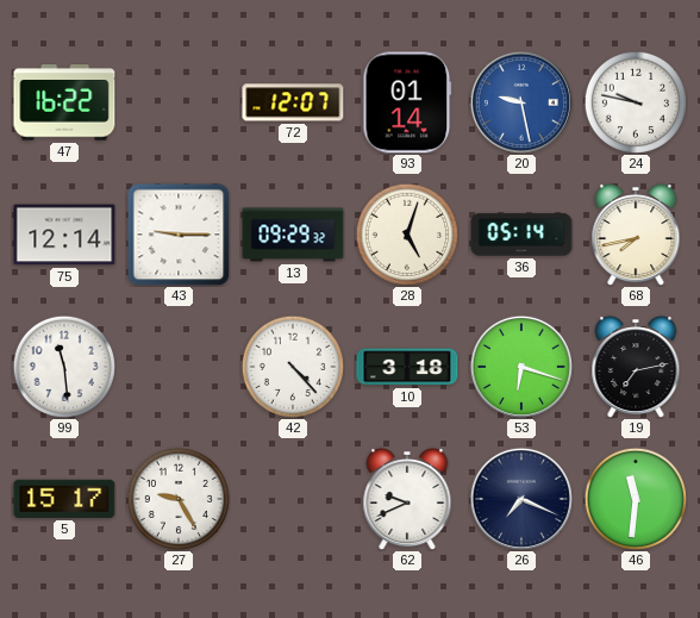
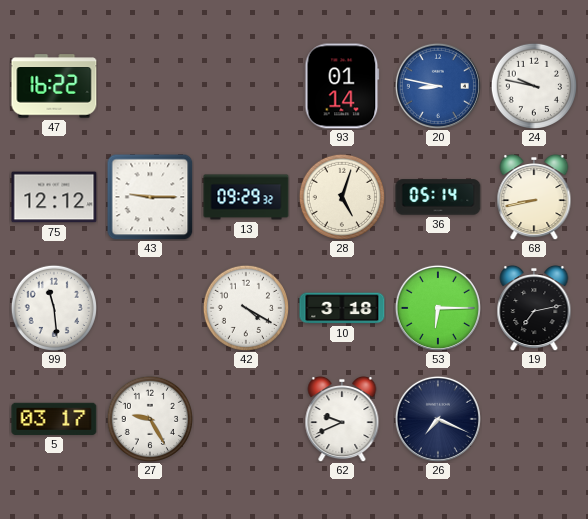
72: 12:07 -> none (293, 102)
20: 9:28 -> 8:47 (438, 86)
75: 12:14 -> 12:12 (54, 197)
68: 7:43 -> 8:43 (534, 197)
42: 4:23 -> 4:20 (245, 307)
53: 6:18 -> 6:15 (438, 308)
5: 15:17 -> 03:17 (54, 419)
46: 11:31 -> none (635, 498)
